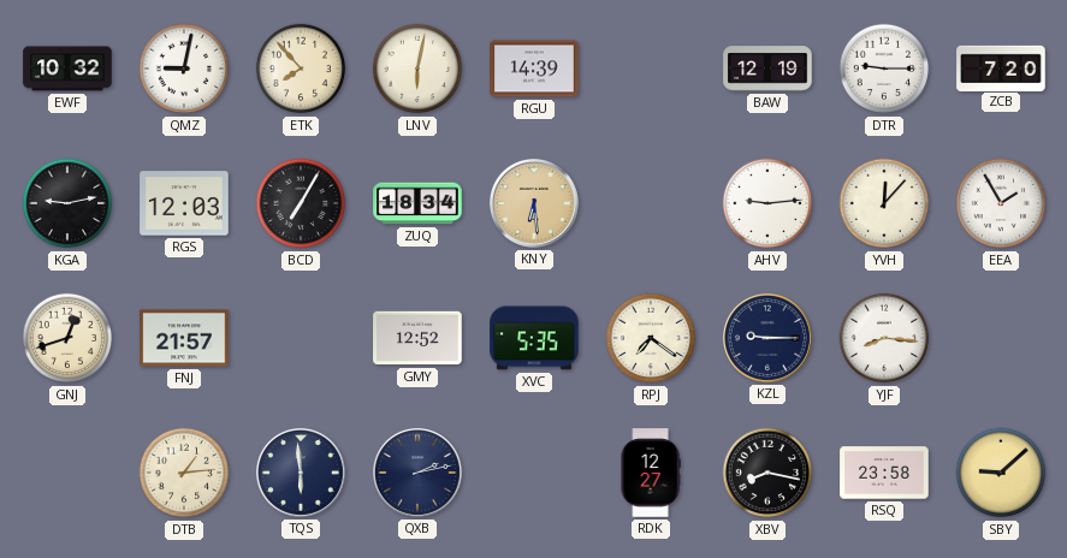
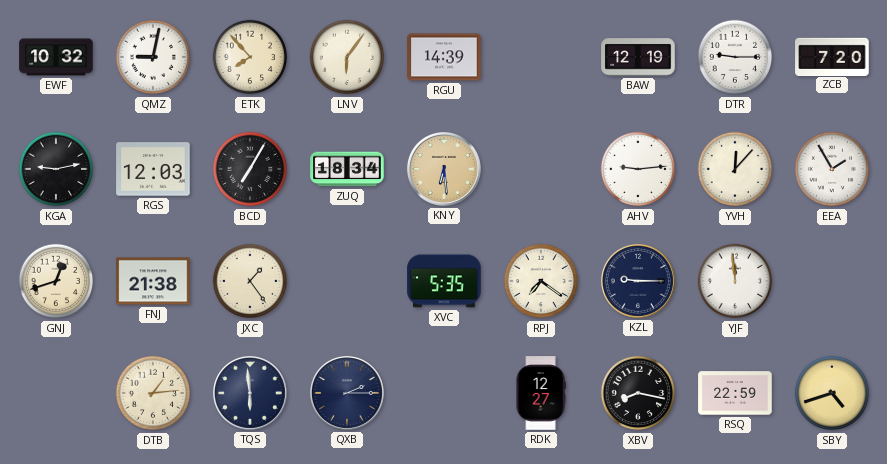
LNV: 6:02 -> 6:06 (347, 57)
FNJ: 21:57 -> 21:38 (153, 281)
JXC: none -> 1:24 (250, 281)
GMY: 12:52 -> none (417, 338)
YJF: 8:16 -> 11:59 (735, 281)
QXB: 2:13 -> 2:15 (347, 393)
RSQ: 23:58 -> 22:59 (735, 393)
SBY: 9:08 -> 4:42 (832, 393)
